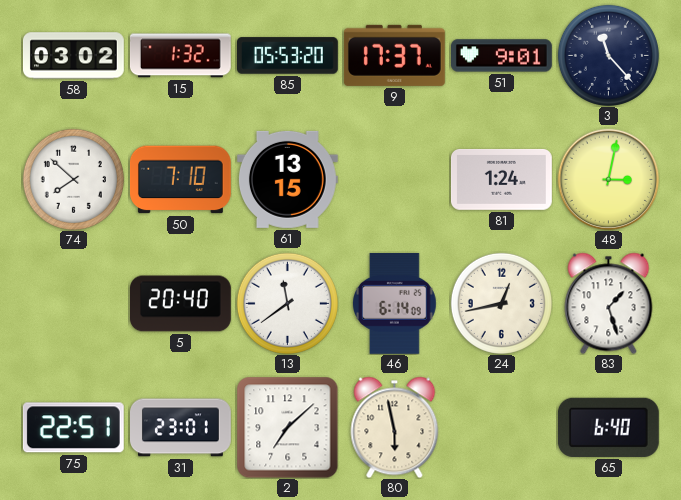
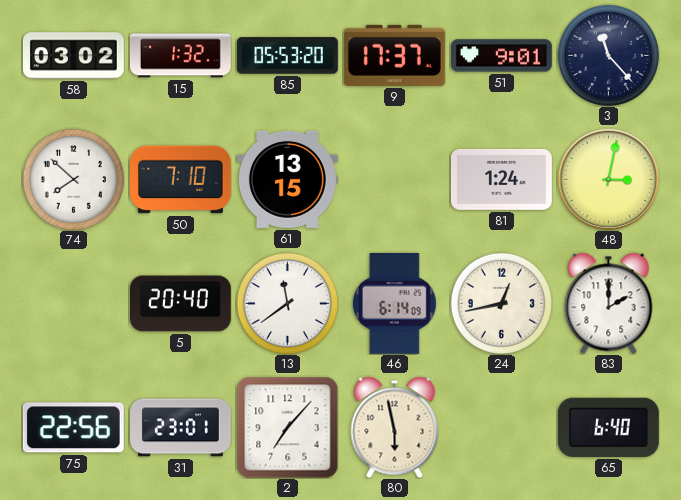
83: 1:27 -> 2:00 (609, 303)
75: 22:51 -> 22:56 (73, 428)
2: 7:08 -> 7:07 (287, 427)
